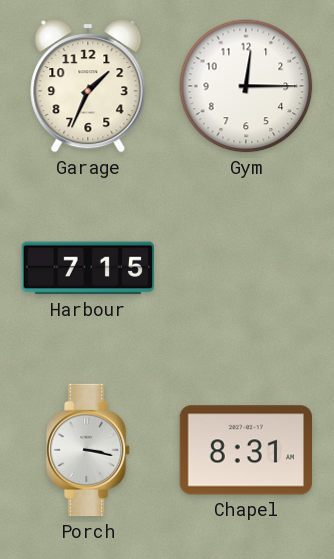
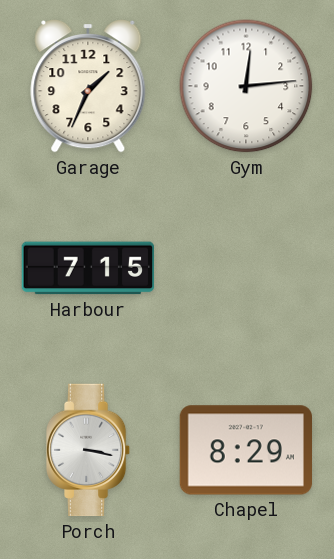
Gym: 12:15 -> 12:14 (246, 86)
Chapel: 8:31 -> 8:29 (245, 450)
